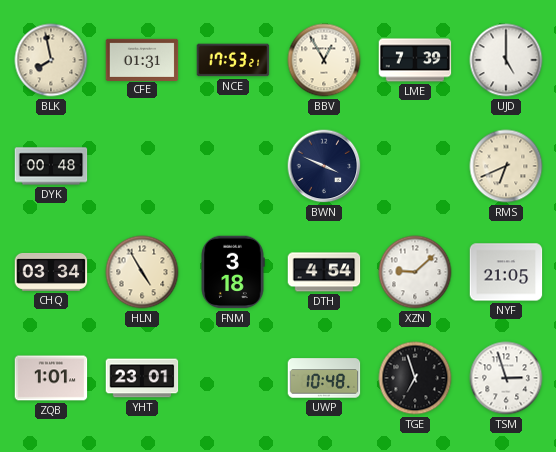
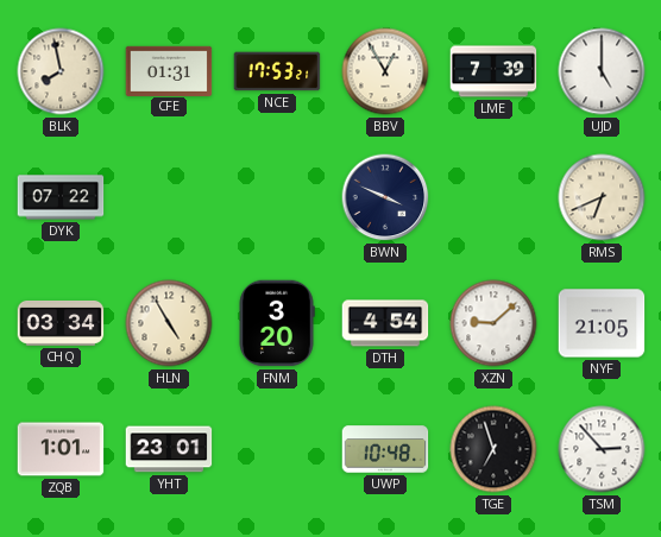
DYK: 00:48 -> 07:22 (61, 197)
FNM: 3:18 -> 3:20 (277, 323)
TSM: 2:57 -> 2:53 (602, 449)
